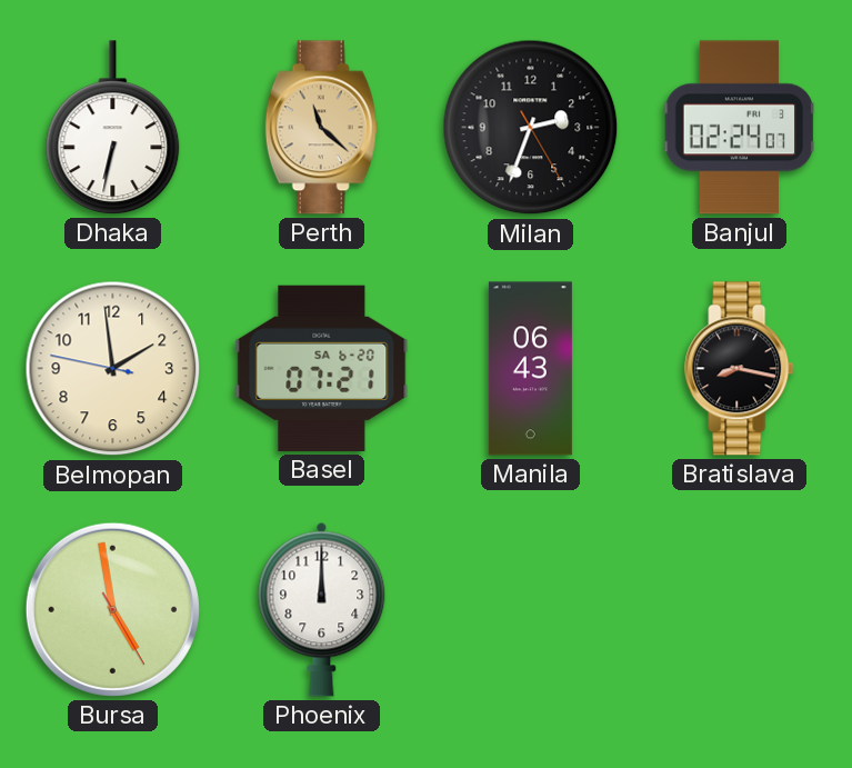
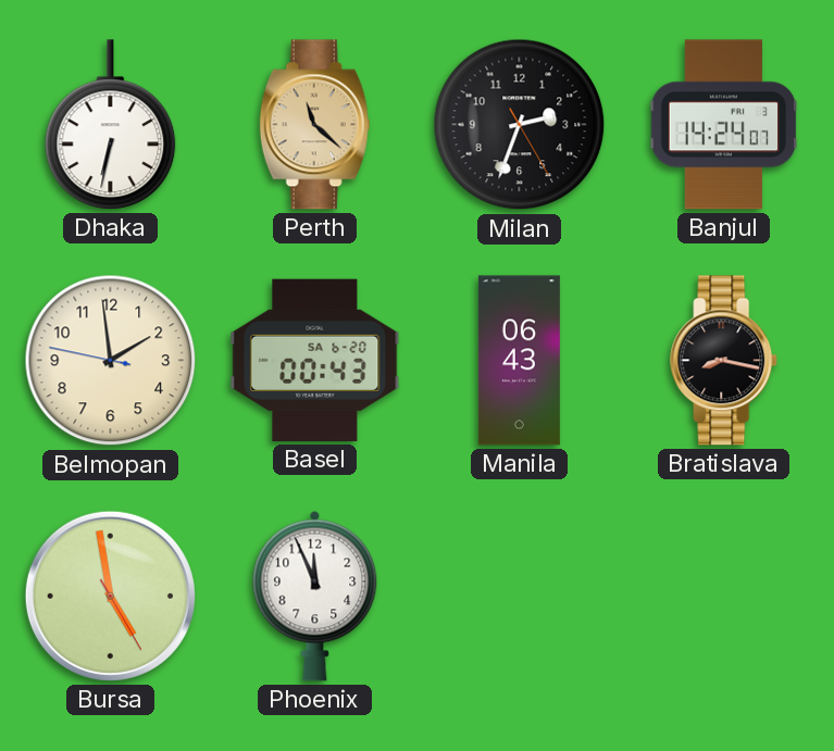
Banjul: 02:24 -> 14:24 (724, 125)
Basel: 07:21 -> 00:43 (315, 360)
Phoenix: 12:00 -> 11:56 (315, 596)
